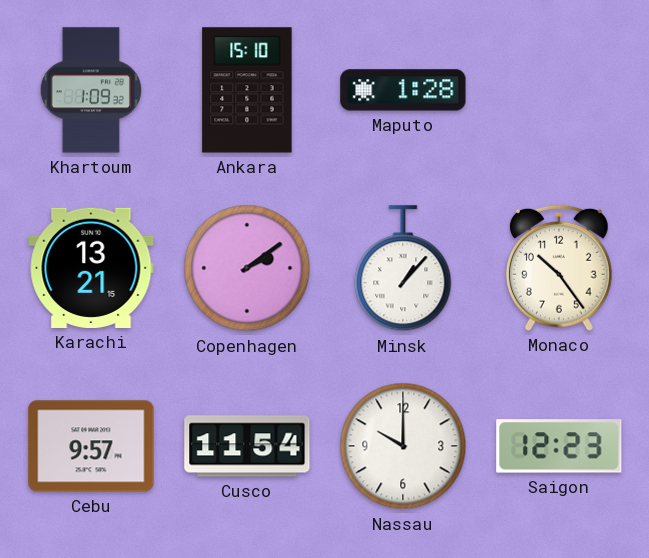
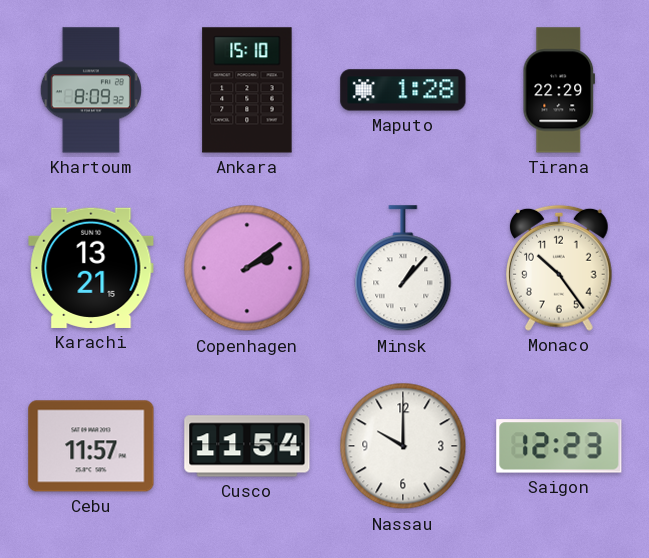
Khartoum: 1:09 -> 8:09 (91, 90)
Tirana: none -> 22:29 (559, 90)
Cebu: 9:57 -> 11:57 (91, 446)
